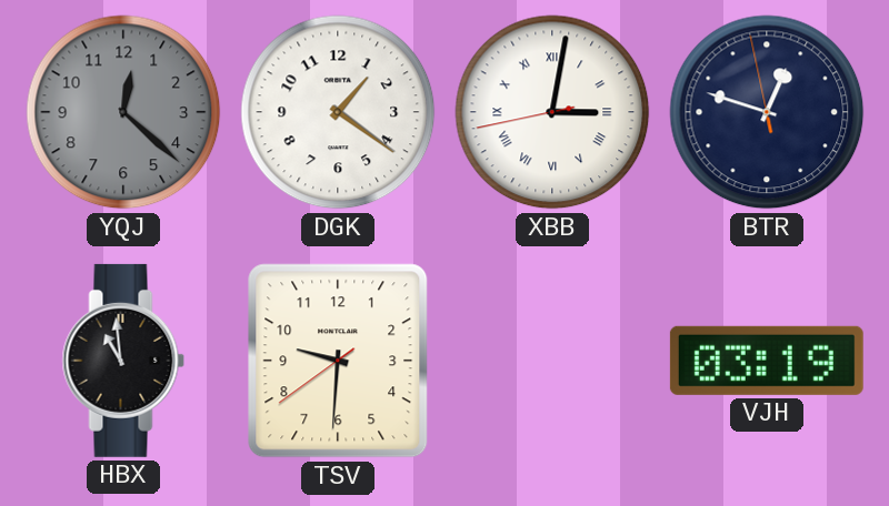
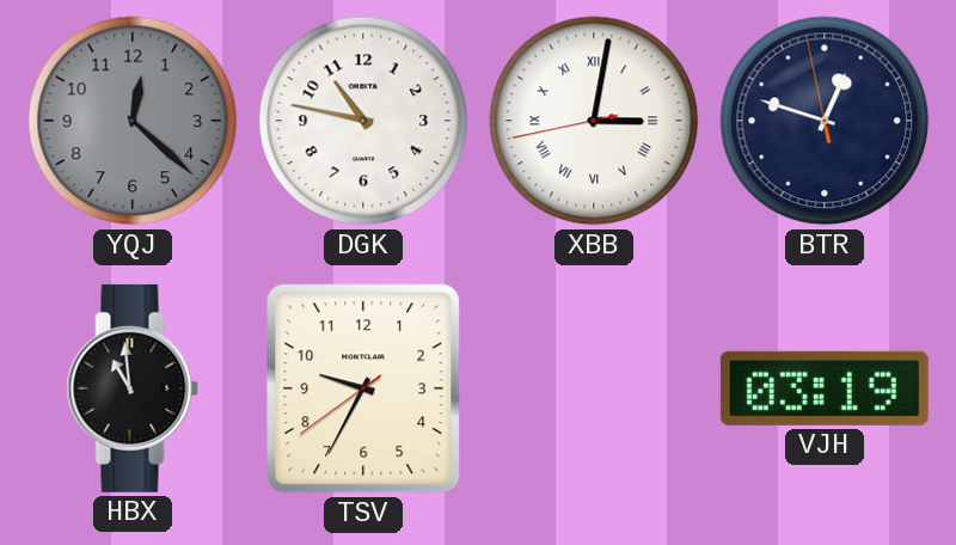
DGK: 1:21 -> 10:47 (363, 121)
TSV: 9:30 -> 9:34 (363, 388)
